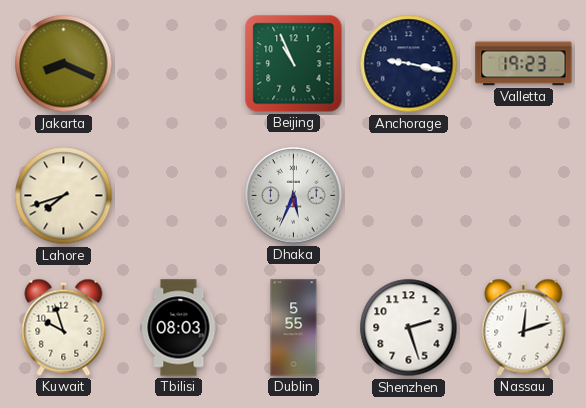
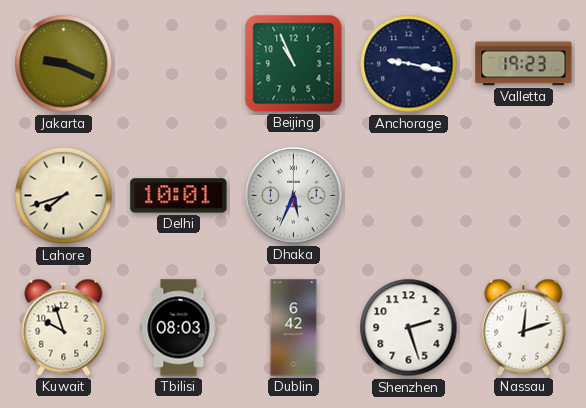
Jakarta: 8:19 -> 9:19 (64, 64)
Delhi: none -> 10:01 (179, 196)
Dublin: 5:55 -> 6:42 (294, 328)
